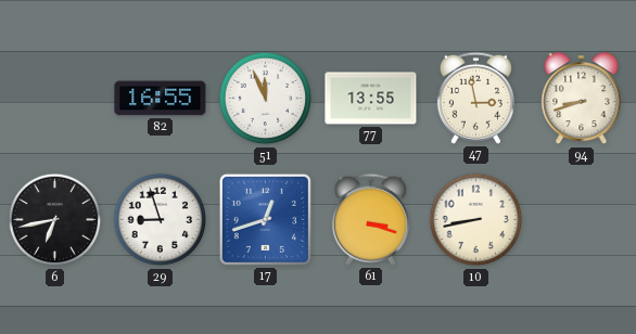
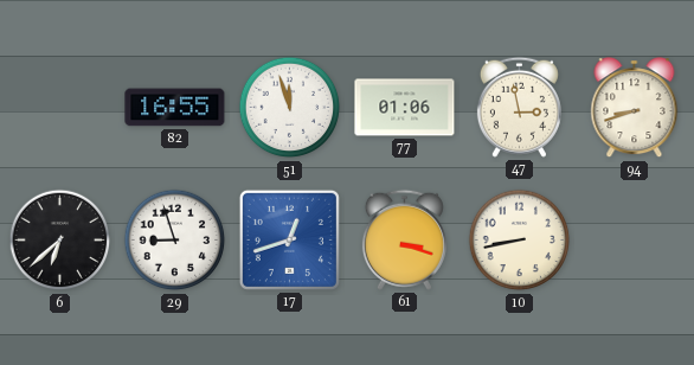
51: 11:56 -> 11:57 (290, 108)
77: 13:55 -> 01:06 (405, 108)
6: 6:43 -> 6:38 (60, 241)
